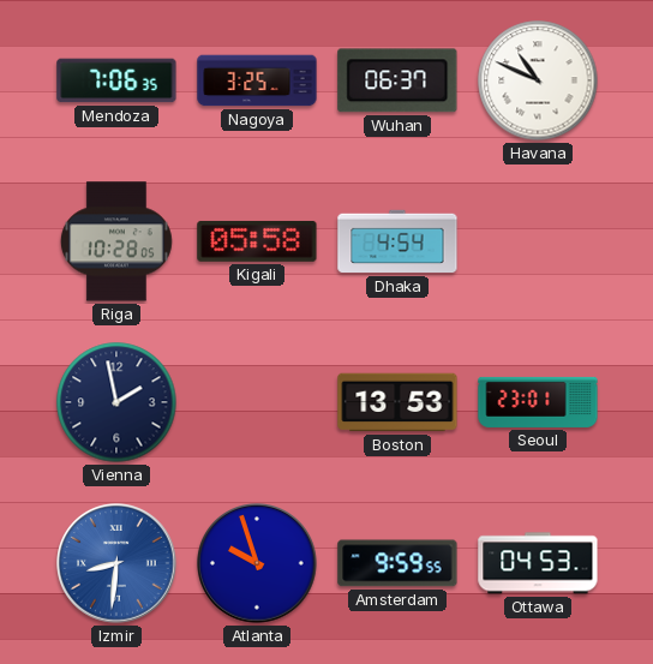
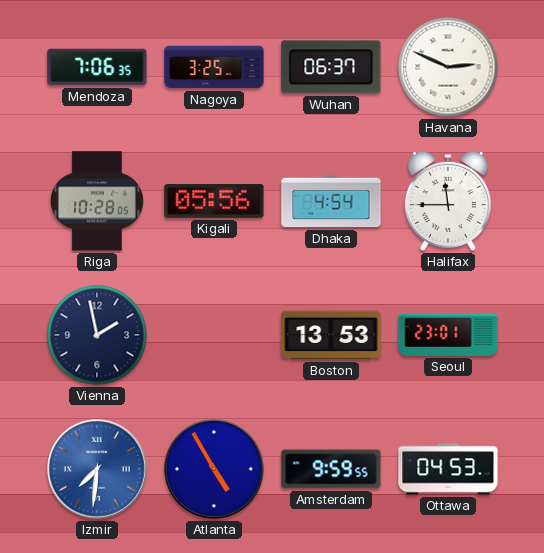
Havana: 10:49 -> 2:49 (448, 67)
Kigali: 05:58 -> 05:56 (214, 201)
Halifax: none -> 11:45 (448, 201)
Izmir: 8:31 -> 7:31 (97, 469)
Atlanta: 9:57 -> 4:55 (214, 469)
